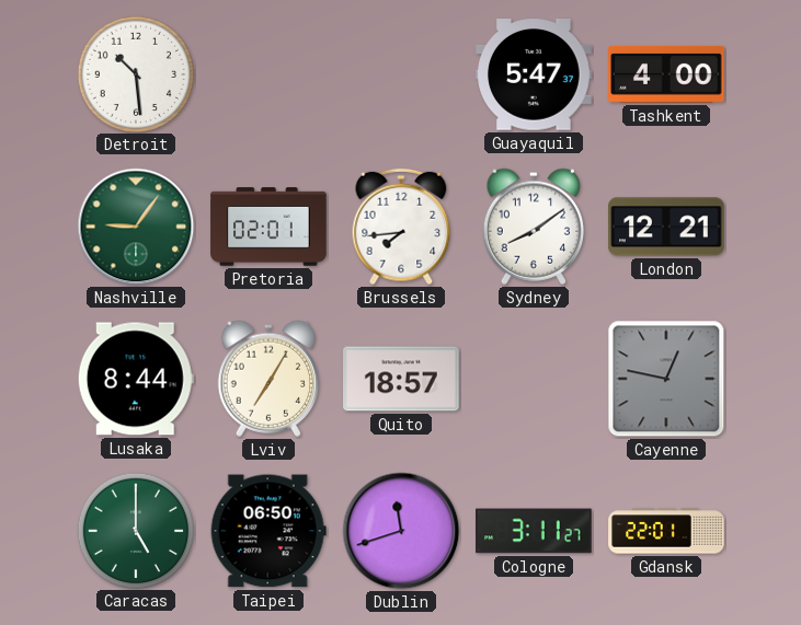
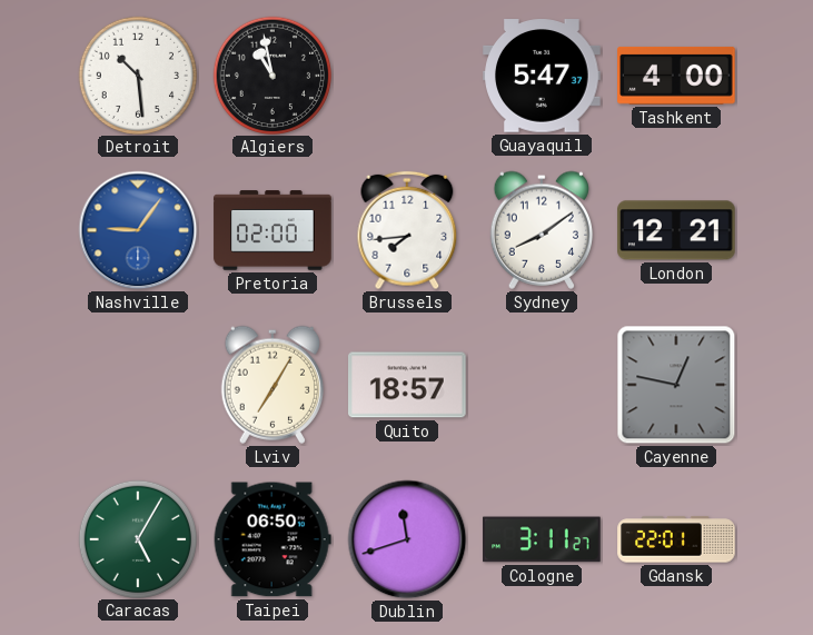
Algiers: none -> 10:58 (271, 75)
Nashville dial: green -> blue (138, 230)
Pretoria: 02:01 -> 02:00 (272, 230)
Lusaka: 8:44 -> none (136, 379)
Caracas: 5:00 -> 5:05 (137, 538)
